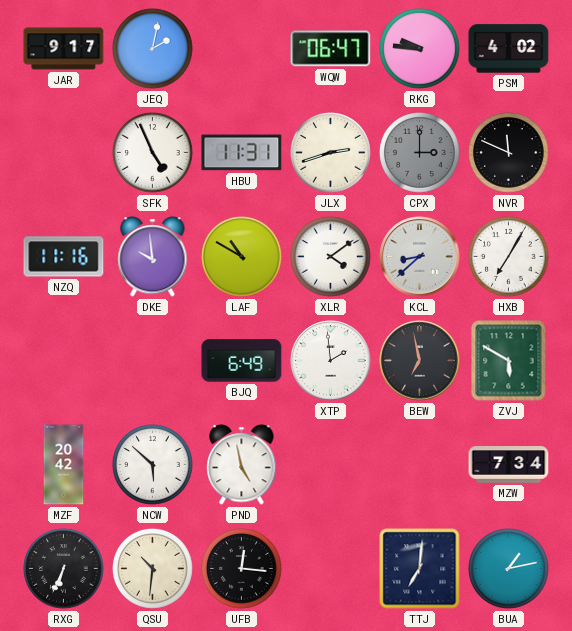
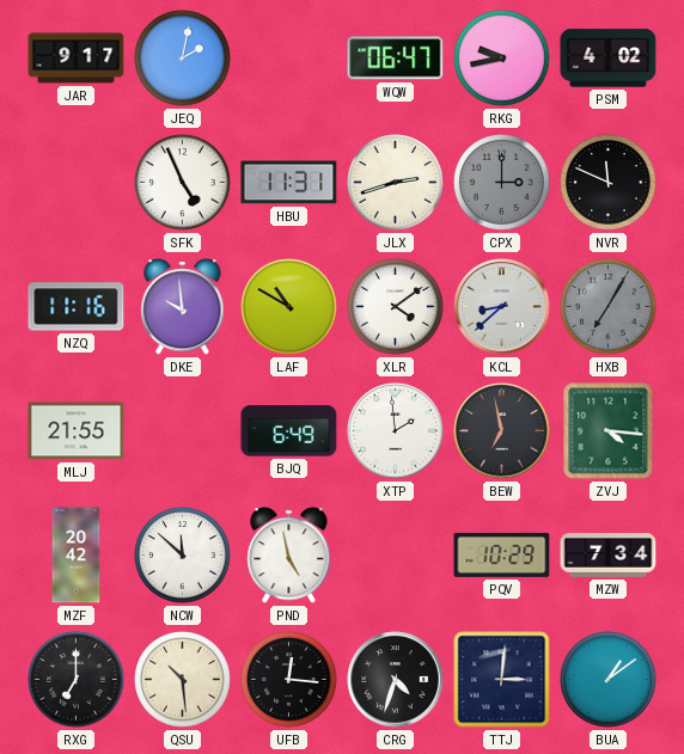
RKG: 9:46 -> 9:43 (502, 59)
HXB dial: white -> grey (609, 307)
MLJ: none -> 21:55 (77, 431)
ZVJ: 5:50 -> 4:16 (609, 431)
NCW: 5:52 -> 11:52 (183, 556)
PQV: none -> 10:29 (502, 554)
RXG: 6:34 -> 7:00 (77, 680)
QSU: 10:31 -> 10:29 (183, 680)
CRG: none -> 4:33 (396, 680)
TTJ: 7:01 -> 3:01 (502, 680)
BUA: 1:13 -> 1:09 (609, 680)
